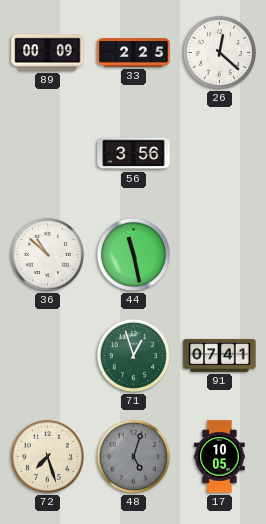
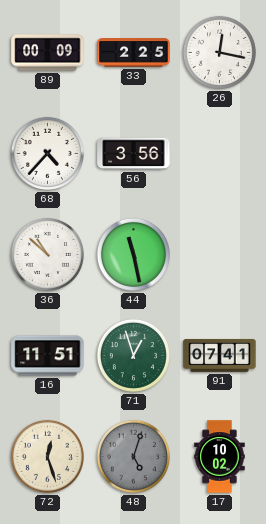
26: 12:22 -> 12:17 (219, 52)
68: none -> 4:37 (47, 153)
16: none -> 11:51 (48, 356)
72: 7:27 -> 12:27 (47, 456)
17: 10:05 -> 10:02 (220, 457)
